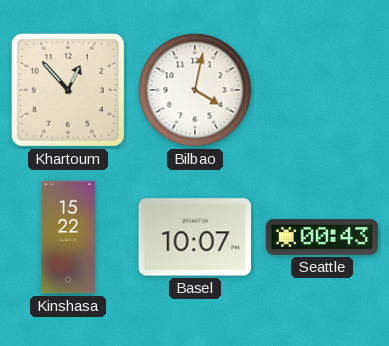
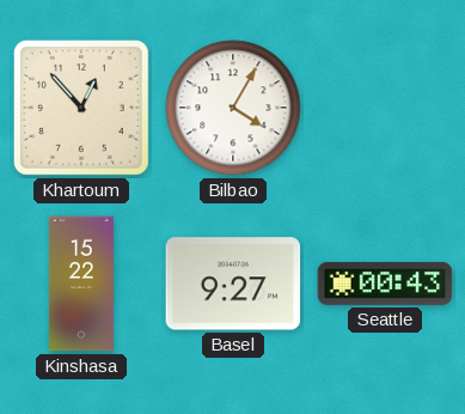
Bilbao: 4:02 -> 4:05 (233, 108)
Basel: 10:07 -> 9:27 (233, 284)
